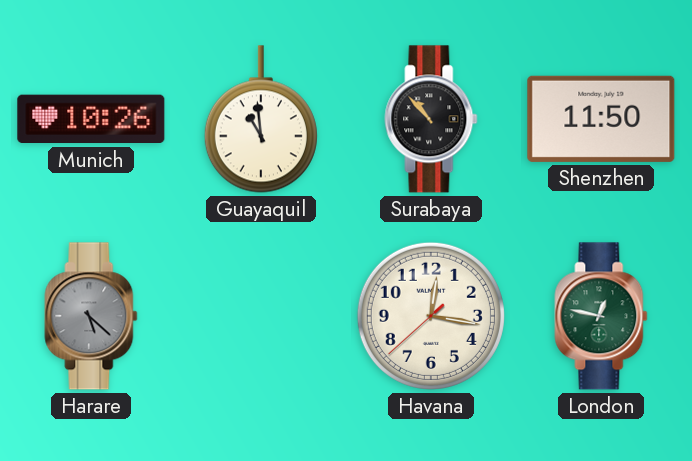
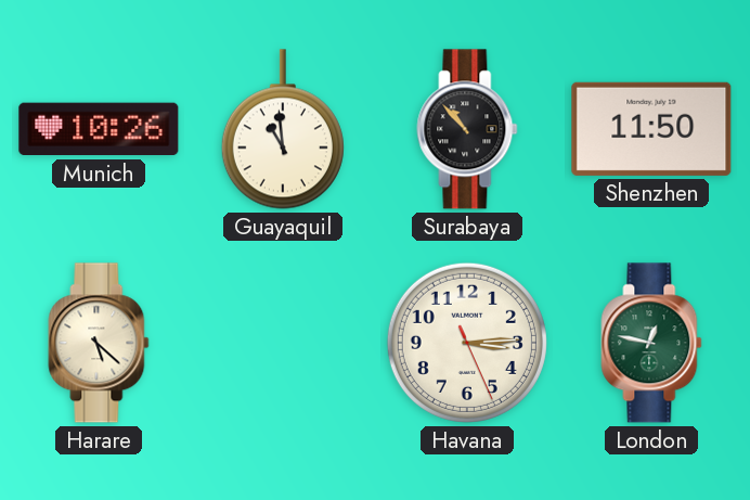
Harare dial: grey -> cream (99, 343)
Havana: 12:16 -> 3:14 (467, 343)
